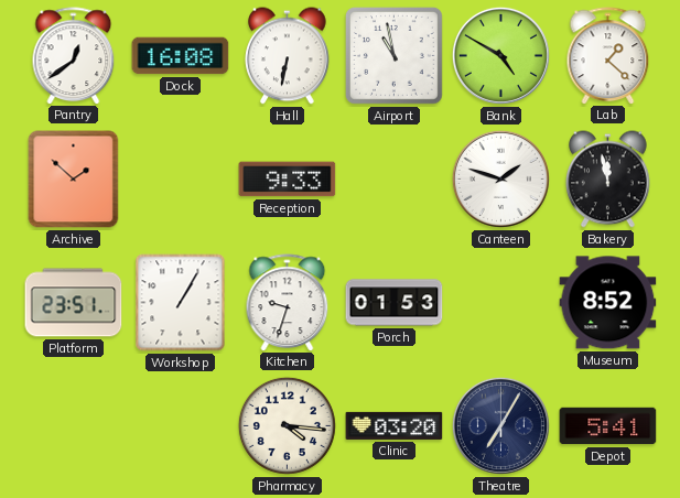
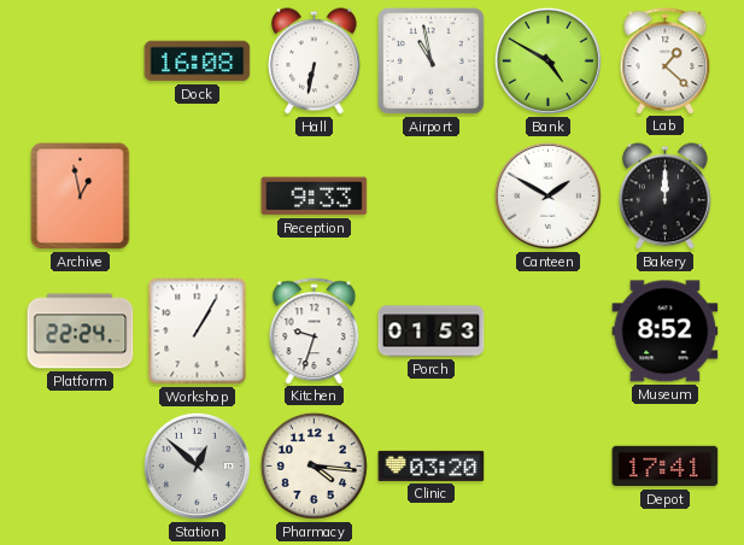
Pantry: 12:39 -> none (74, 55)
Archive: 1:52 -> 12:58 (81, 197)
Canteen: 1:48 -> 1:50 (547, 195)
Bakery: 11:58 -> 12:00 (666, 197)
Platform: 23:51 -> 22:24 (81, 332)
Station: none -> 12:52 (197, 465)
Theatre: 7:05 -> none (500, 425)
Depot: 5:41 -> 17:41 (666, 467)
